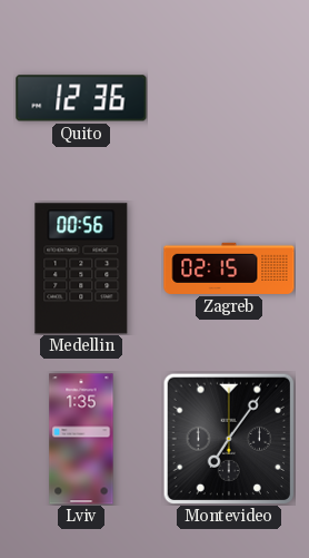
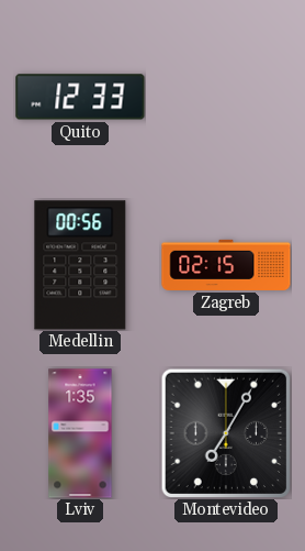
Quito: 12:36 -> 12:33 (80, 97)
Montevideo: 7:06 -> 7:05 (225, 432)
